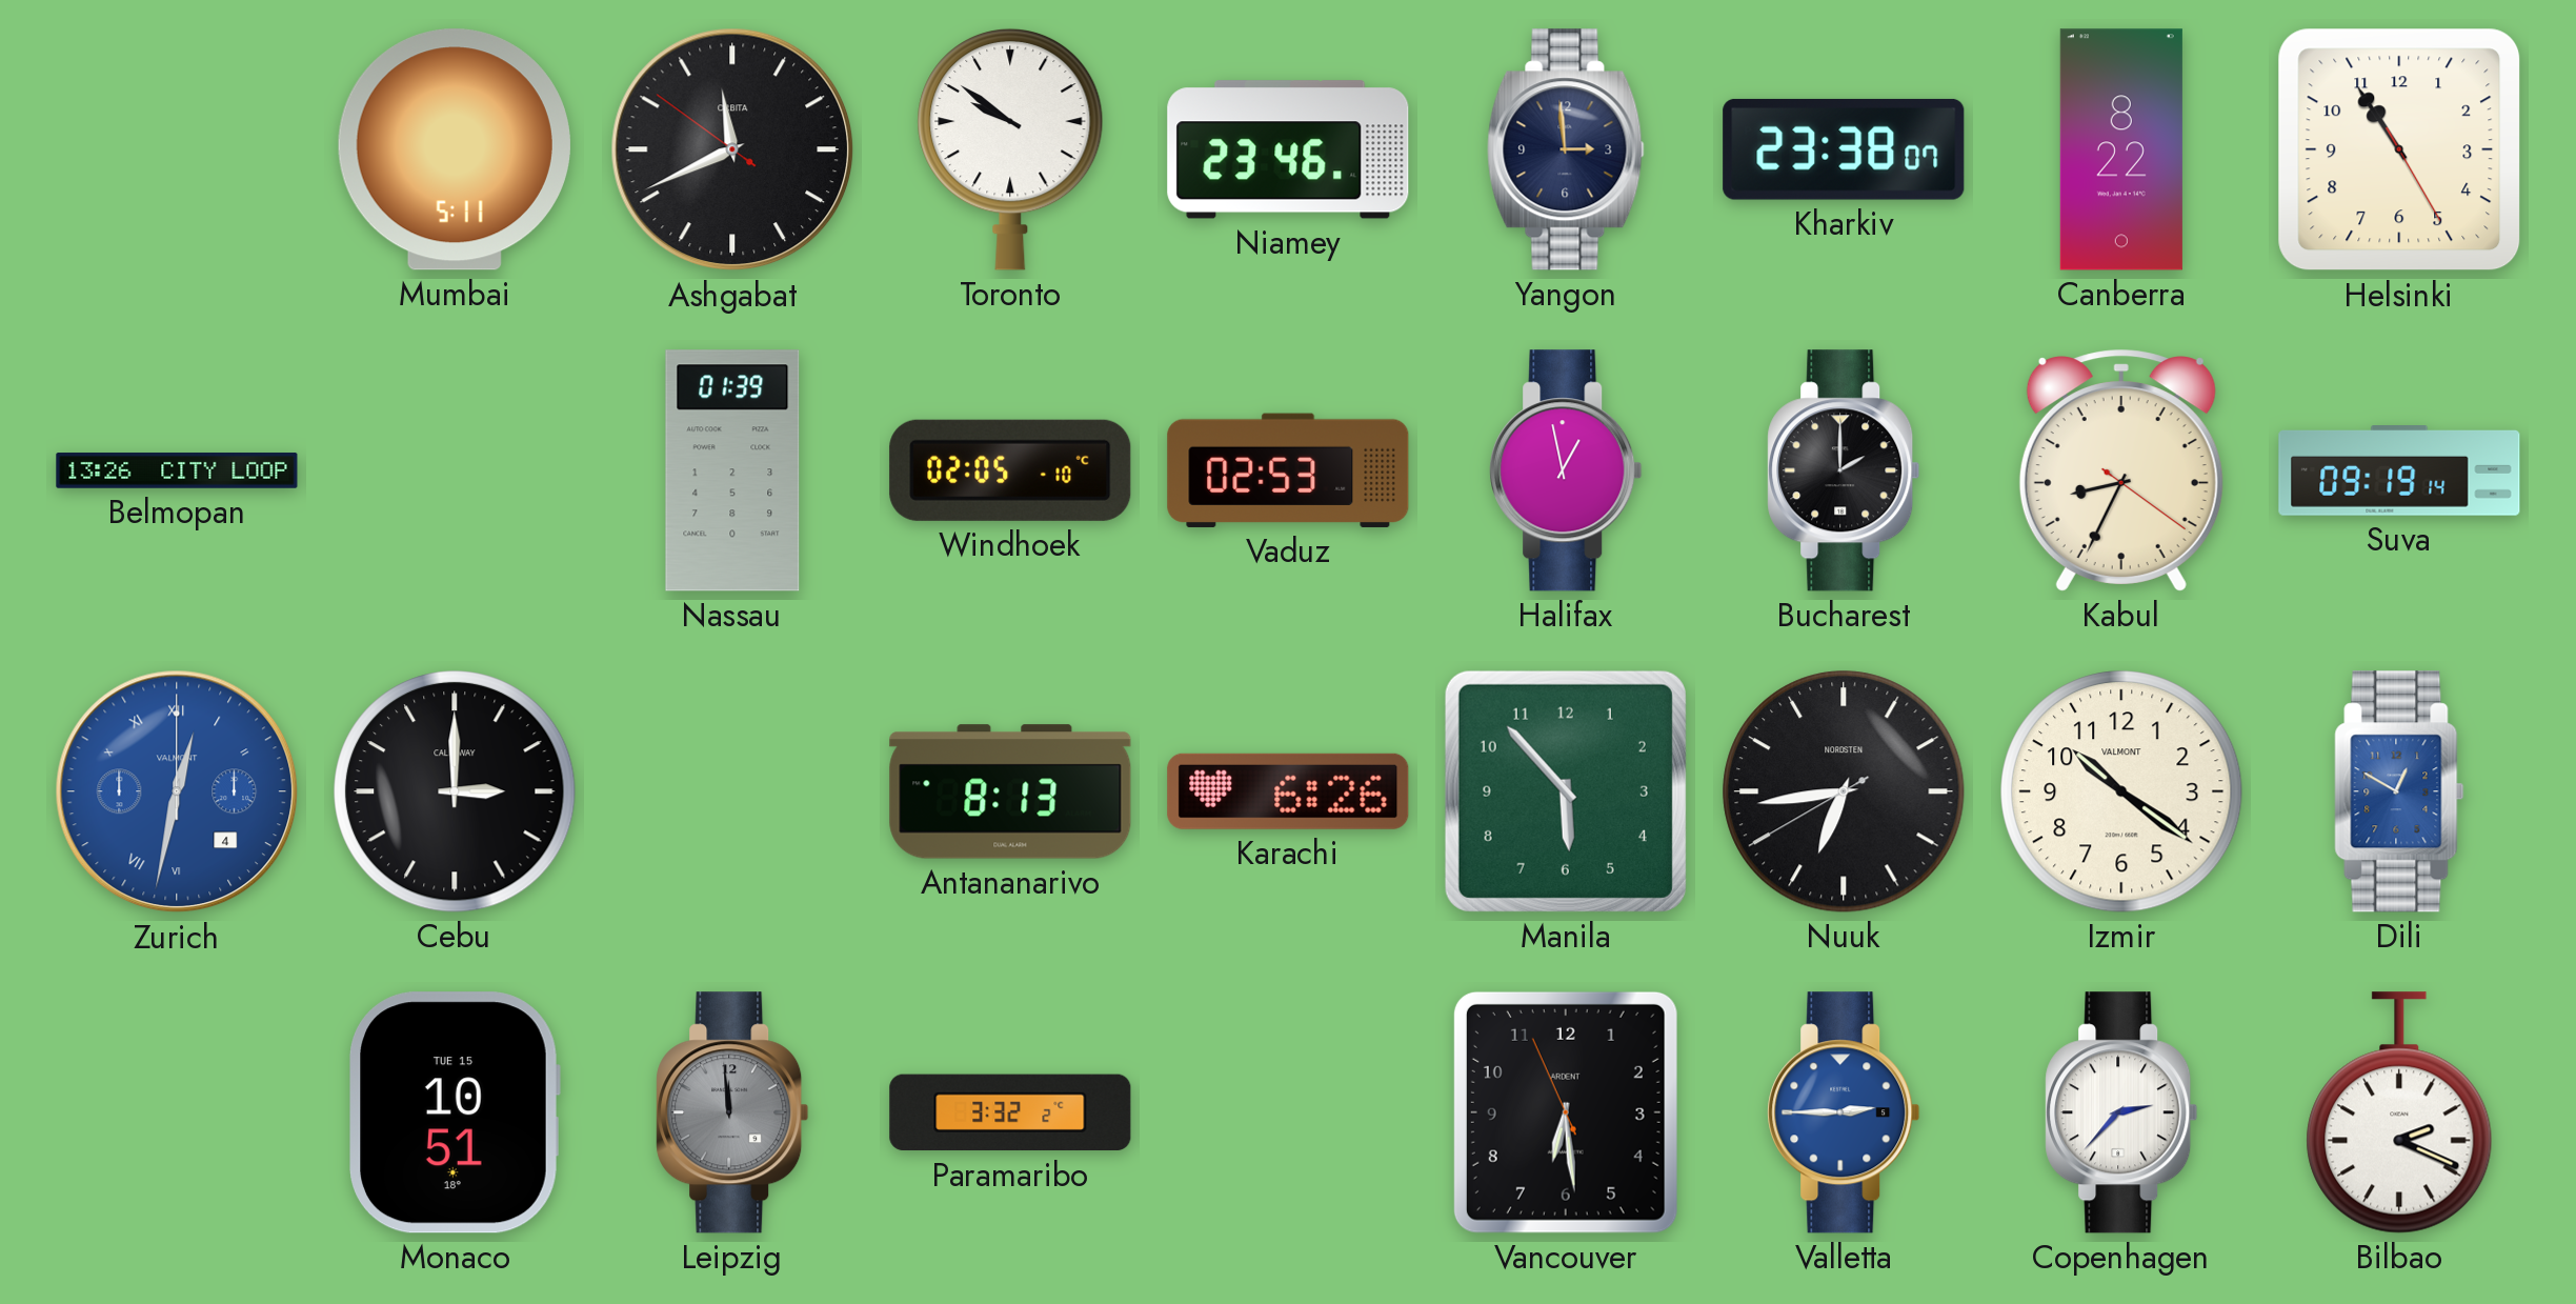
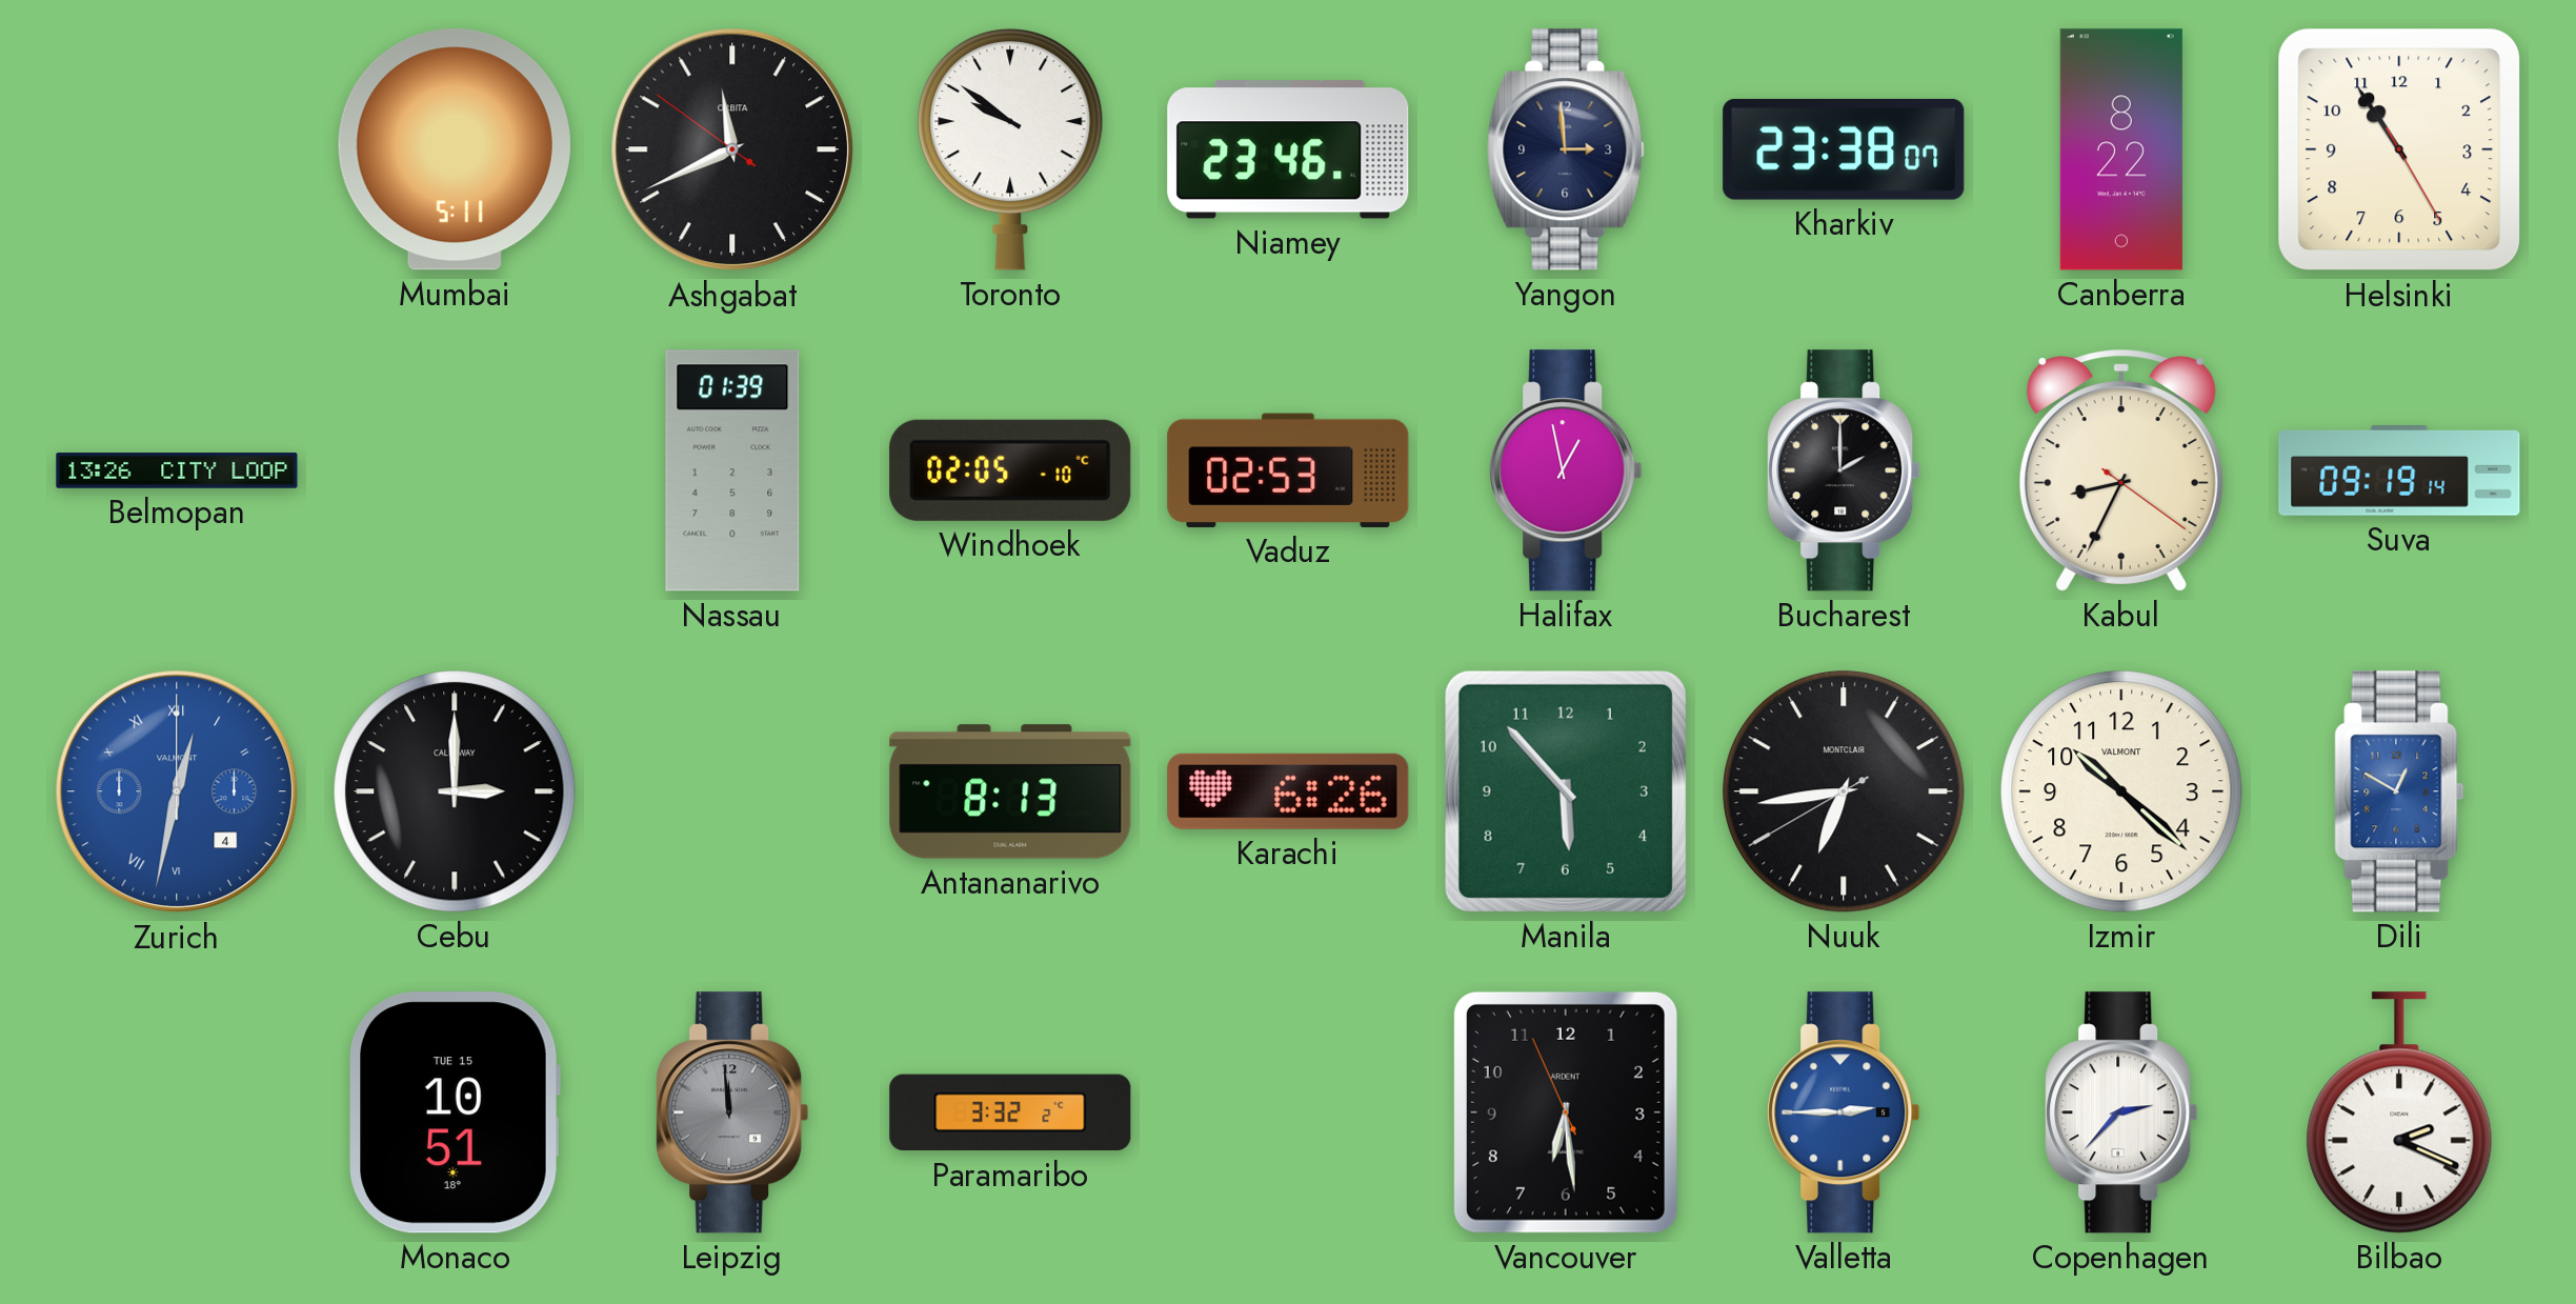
Nuuk brand: NORDSTEN -> MONTCLAIR (1844, 791)
Izmir: 10:21 -> 10:22 (2121, 791)
